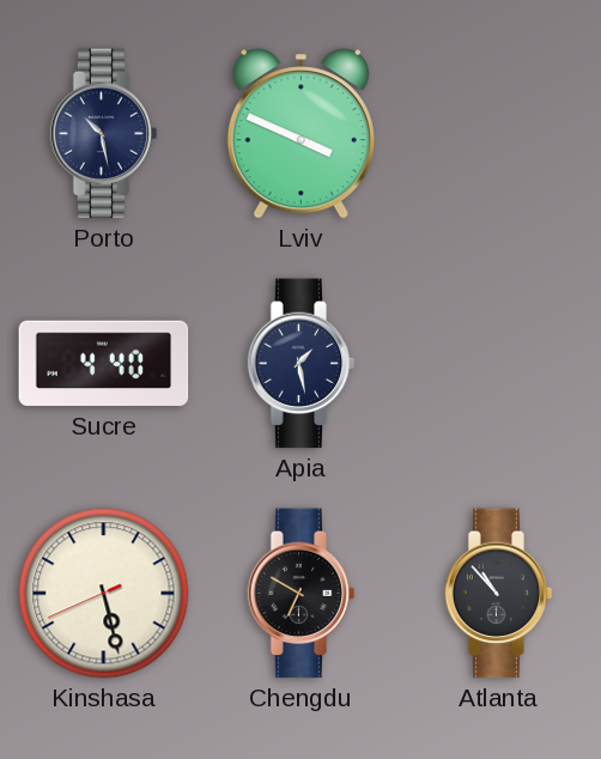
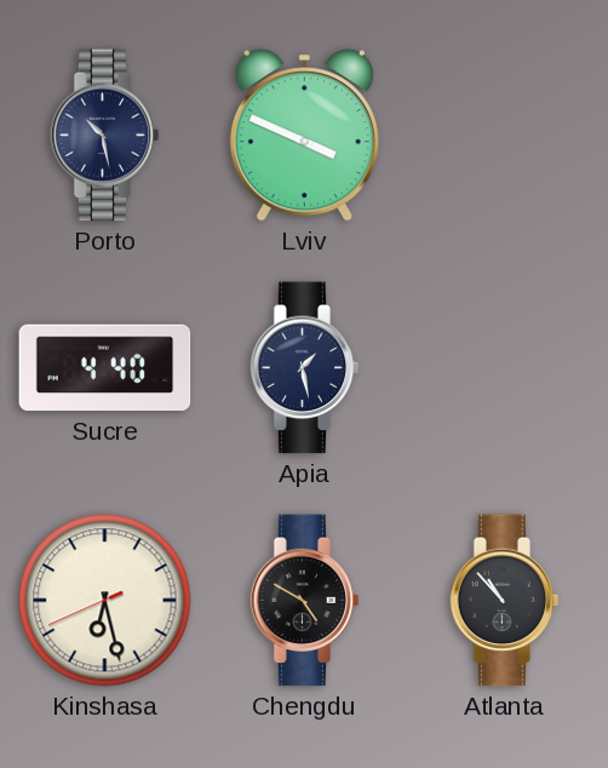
Kinshasa: 5:27 -> 6:27 (105, 601)
Chengdu: 6:50 -> 4:50 (305, 601)
